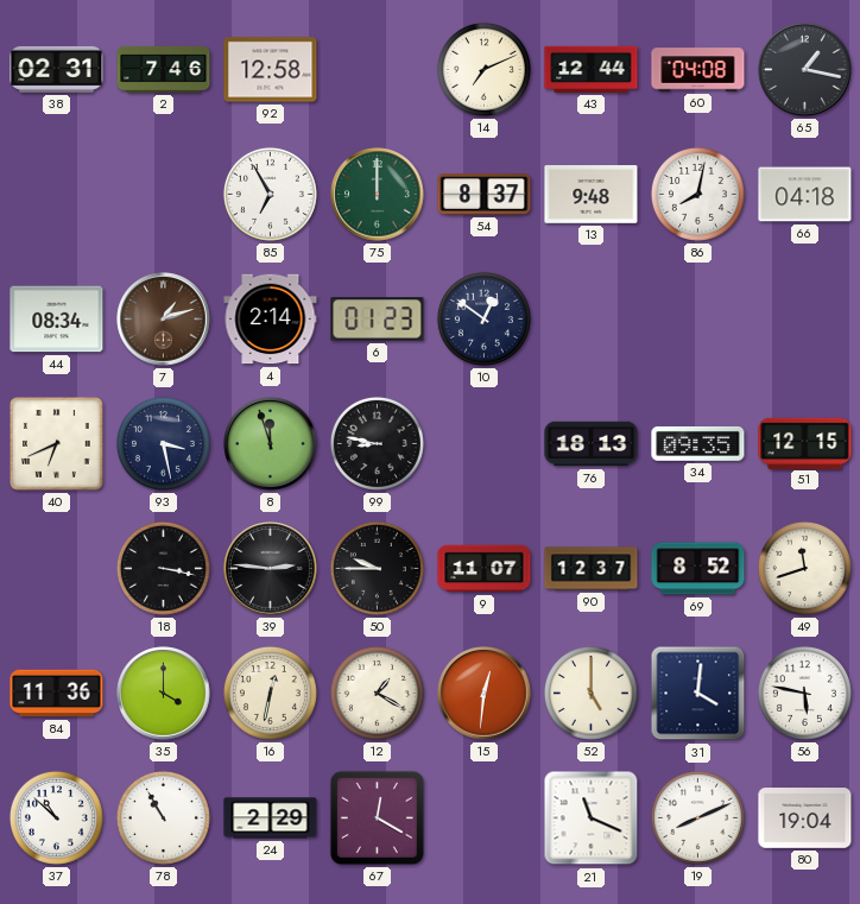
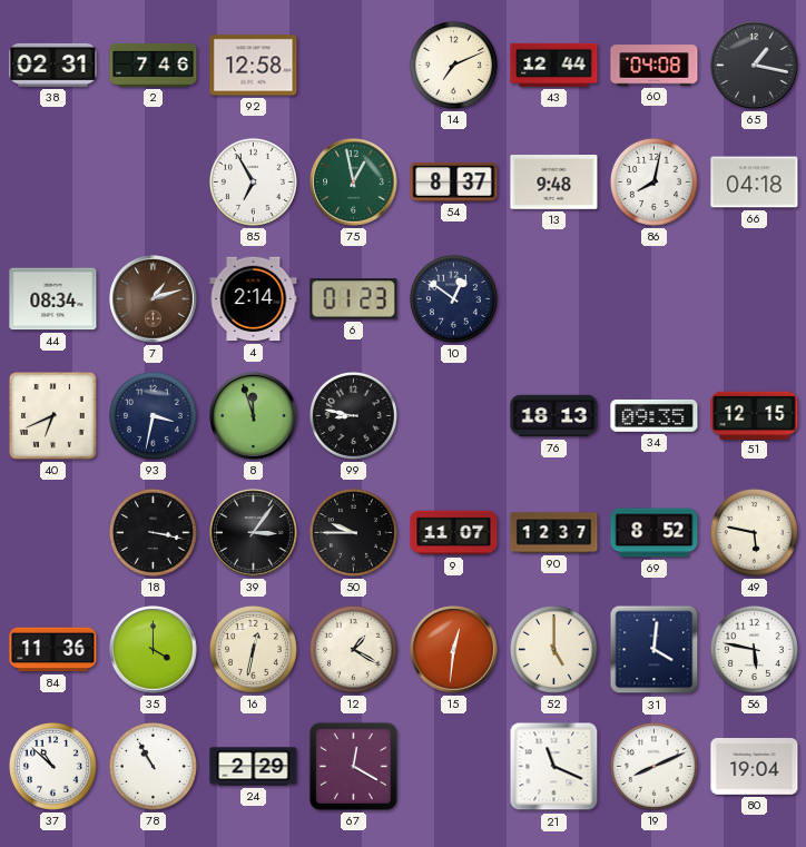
75: 12:00 -> 12:58 (354, 183)
93: 3:28 -> 3:32 (153, 415)
39: 2:46 -> 3:06 (254, 533)
49: 11:42 -> 5:47 (754, 532)
